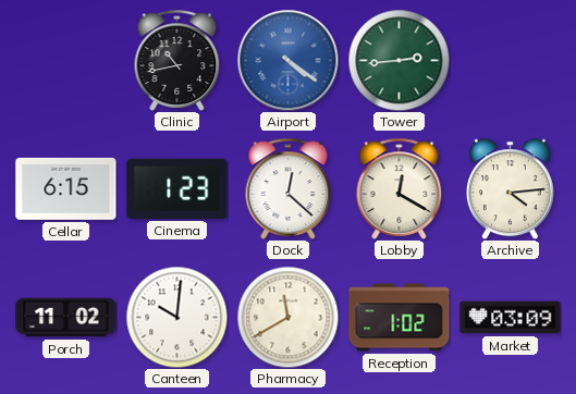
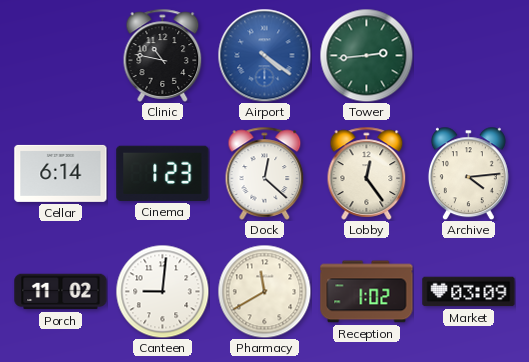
Clinic: 10:43 -> 10:47 (163, 55)
Cellar: 6:15 -> 6:14 (61, 173)
Lobby: 12:20 -> 12:24 (367, 173)
Canteen: 10:01 -> 9:01 (162, 291)
